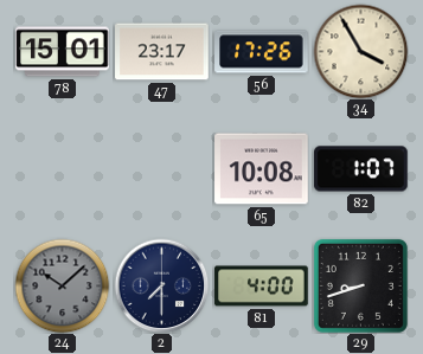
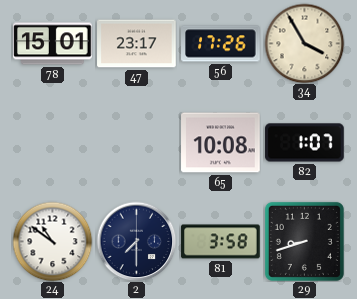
24: 10:08 -> 10:51 (52, 241)
24 dial: grey -> white (52, 241)
81: 4:00 -> 3:58 (221, 242)
